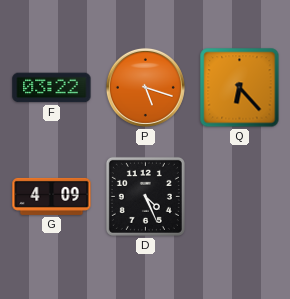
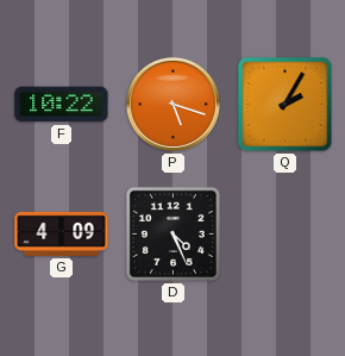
F: 03:22 -> 10:22 (62, 105)
Q: 6:23 -> 2:05 (286, 105)
